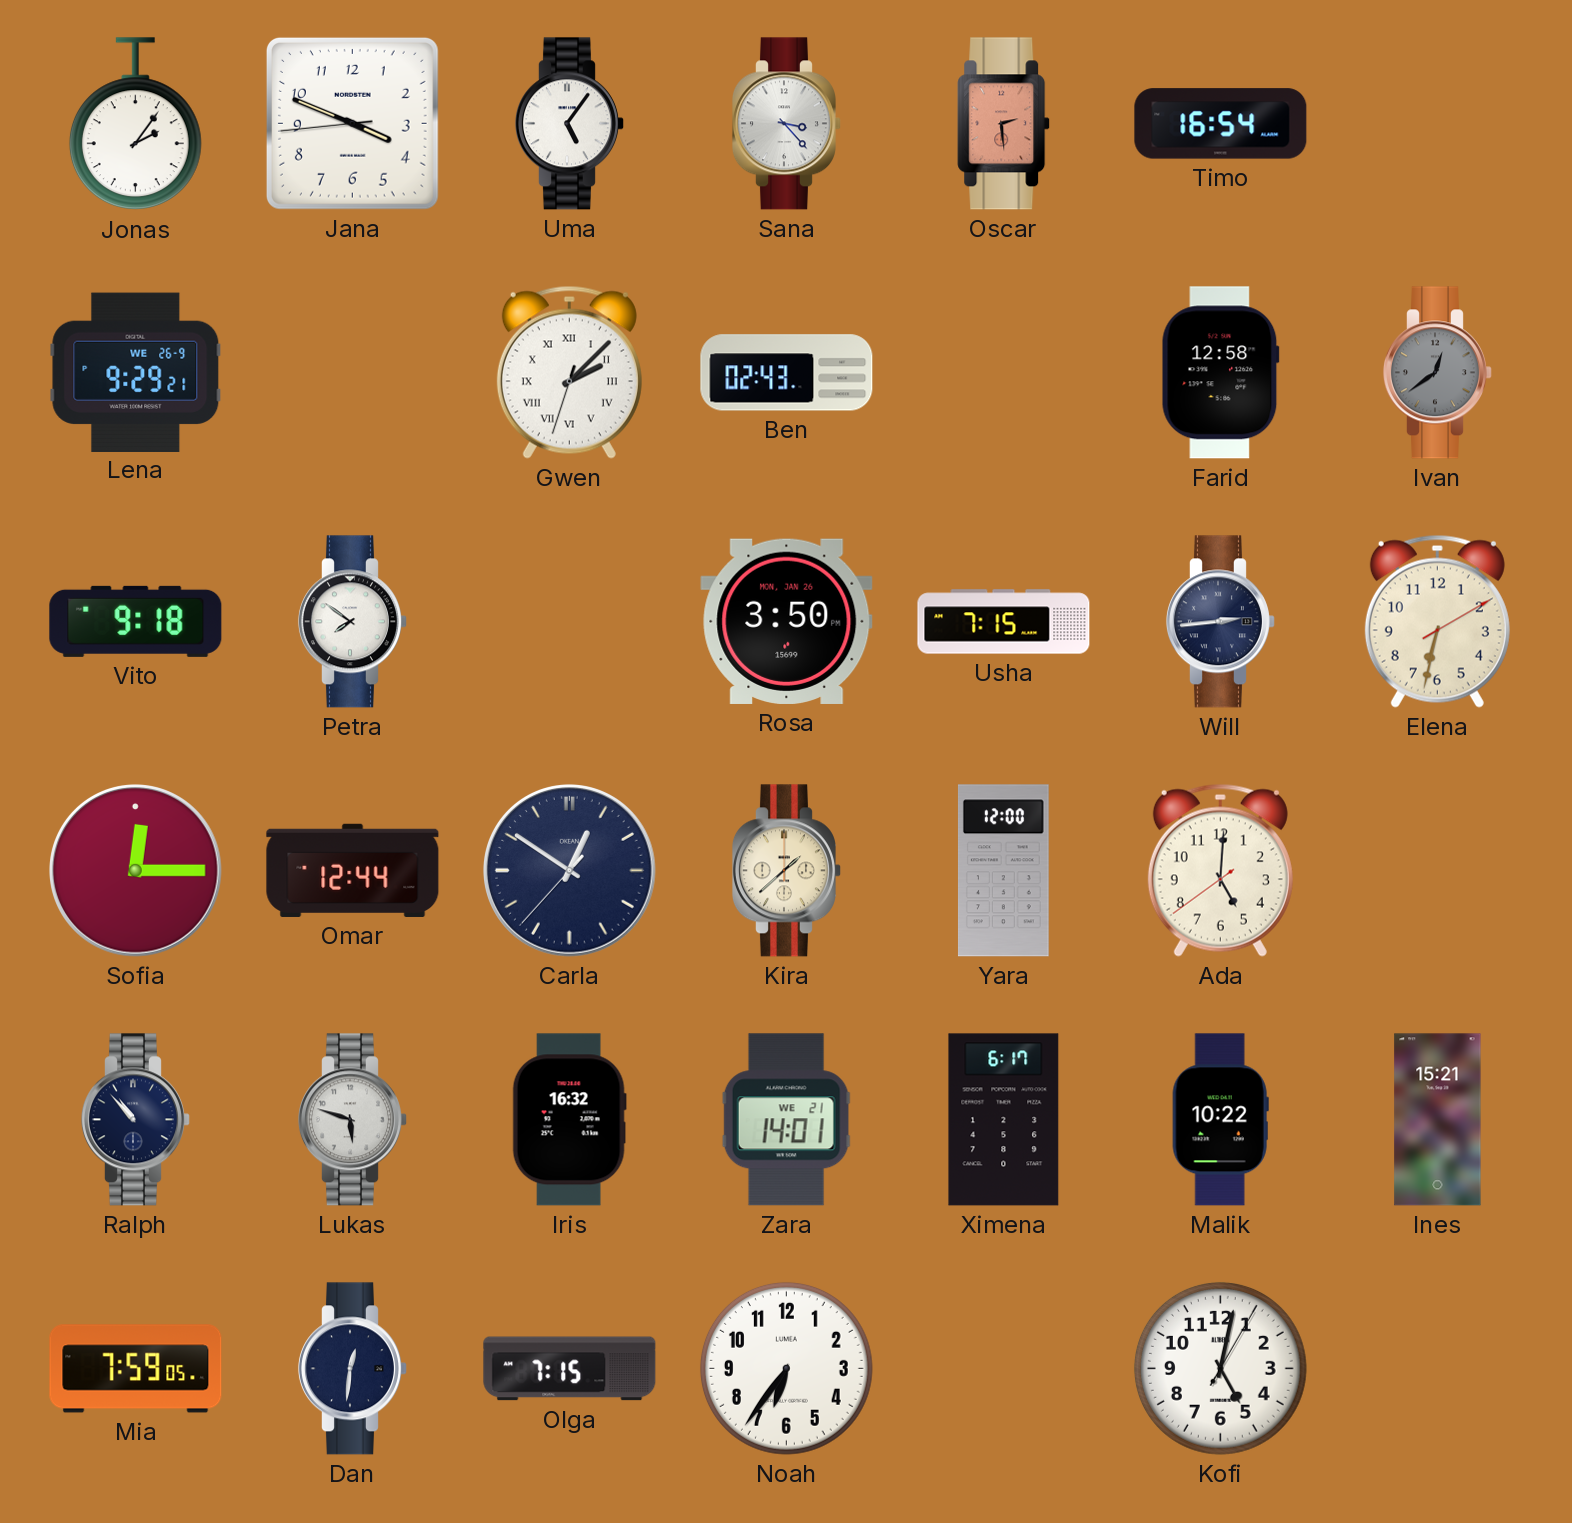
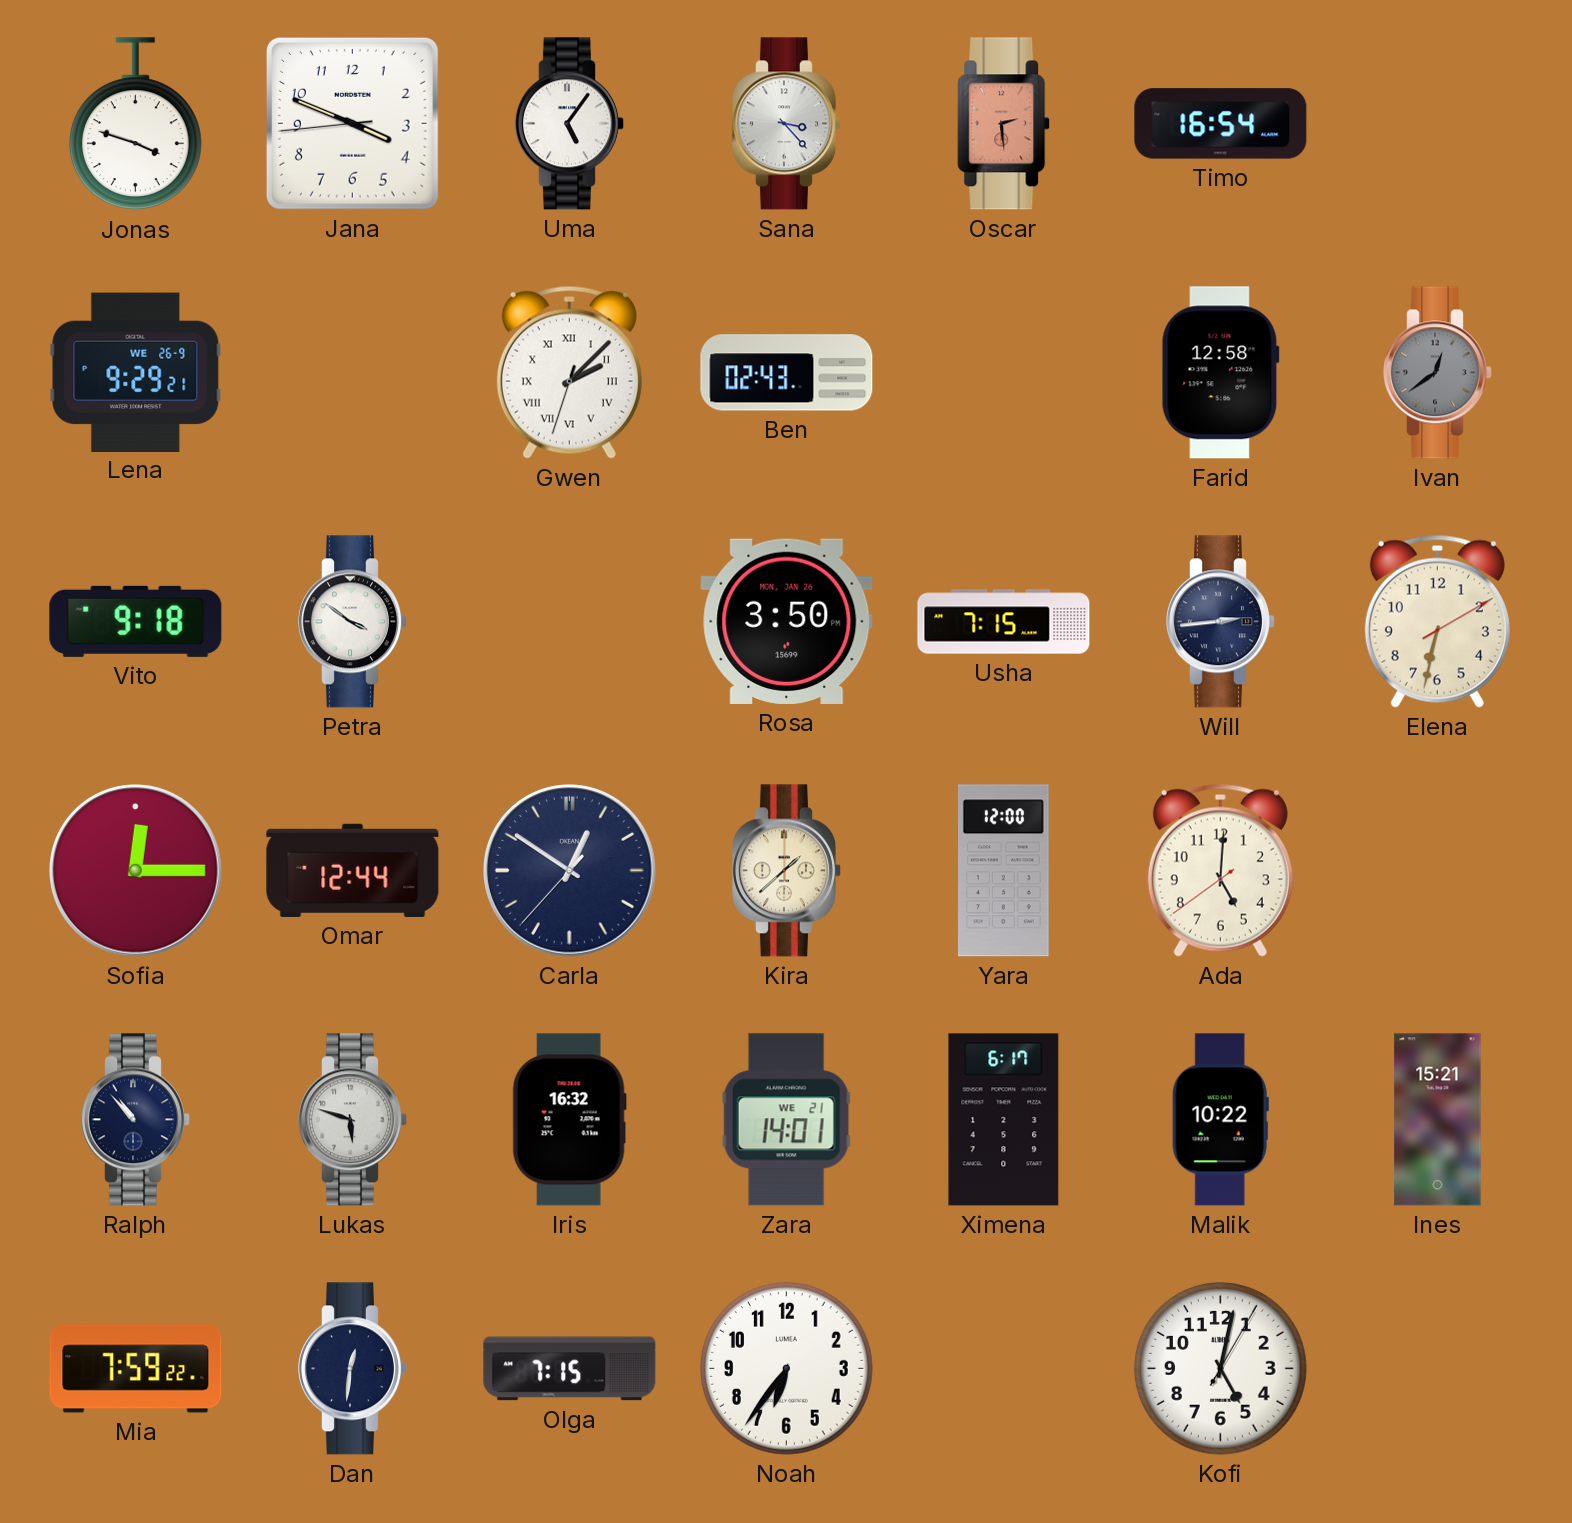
Jonas: 2:06 -> 3:48 (135, 124)
Petra: 7:51 -> 3:51 (352, 622)
Mia: 7:59:05 -> 7:59:22 (136, 1369)
